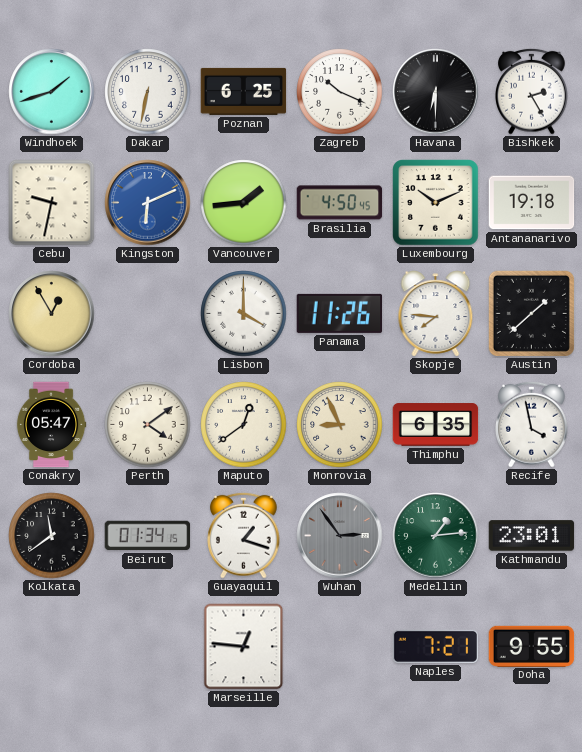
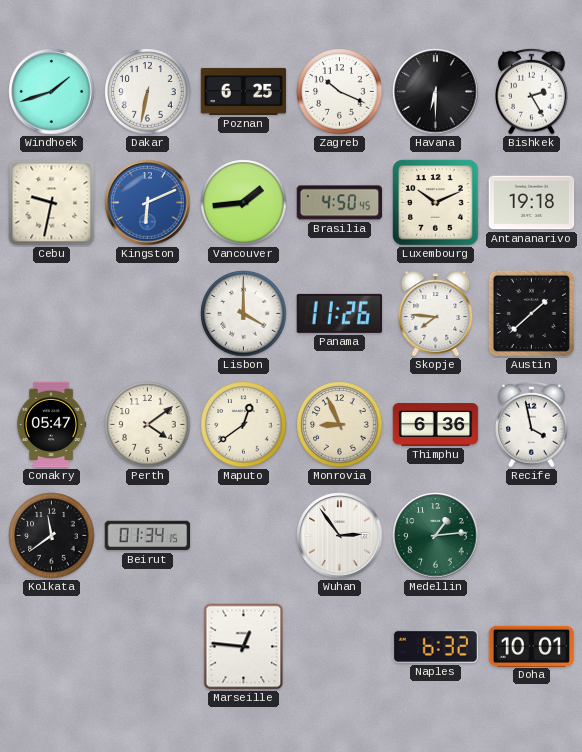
Cordoba: 12:55 -> none (52, 314)
Thimphu: 6:35 -> 6:36 (436, 425)
Guayaquil: 1:18 -> none (244, 535)
Wuhan dial: grey -> white (340, 536)
Kathmandu: 23:01 -> none (532, 536)
Naples: 7:21 -> 6:32 (436, 646)
Doha: 9:55 -> 10:01 (532, 646)
